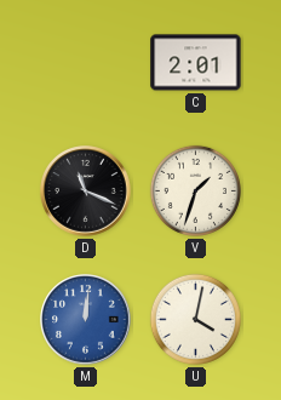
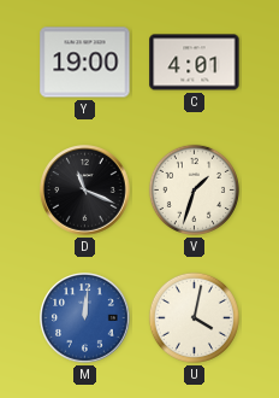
Y: none -> 19:00 (85, 63)
C: 2:01 -> 4:01 (195, 63)
